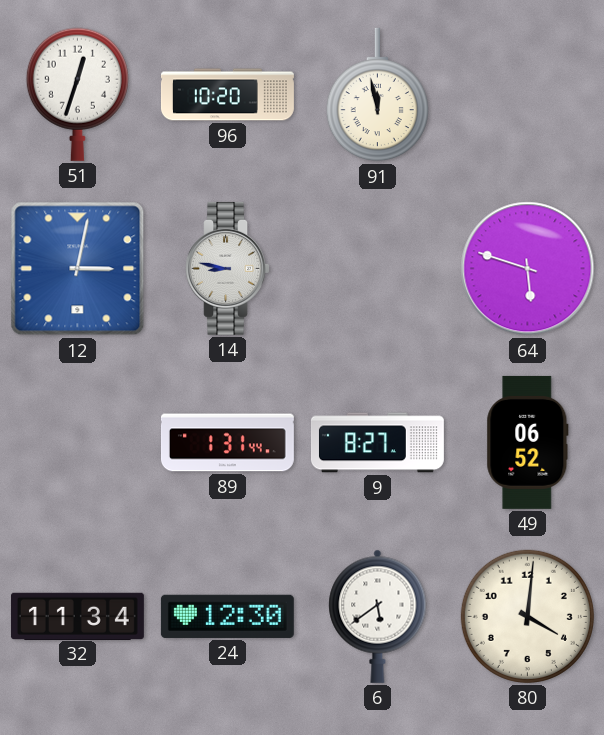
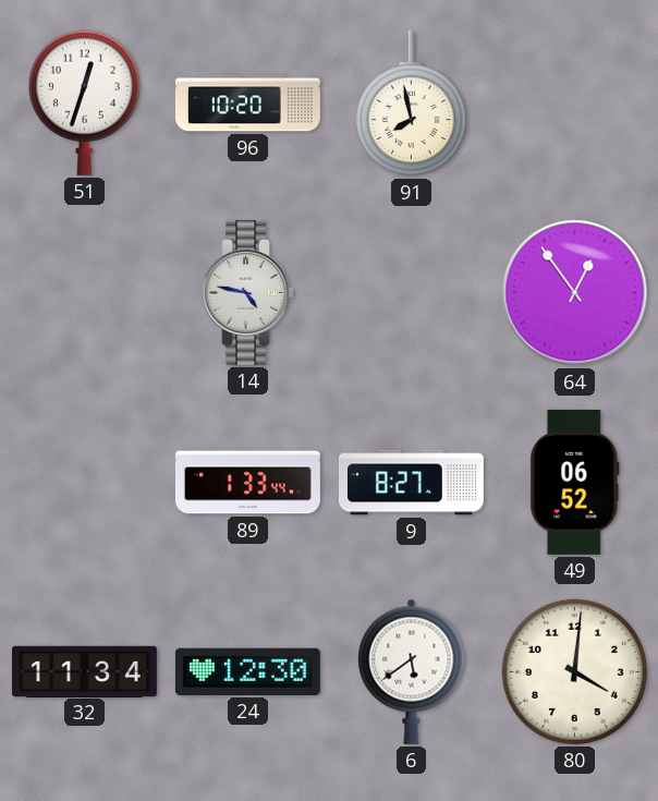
91: 11:58 -> 7:58 (411, 104)
12: 3:02 -> none (78, 269)
14: 8:47 -> 4:47 (247, 292)
64: 5:48 -> 12:54 (575, 293)
89: 1:31 -> 1:33 (247, 483)
